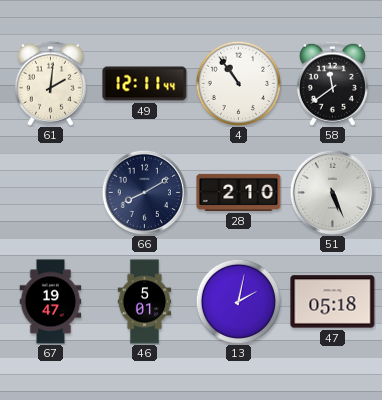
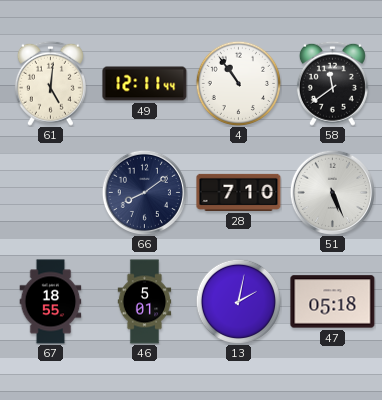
61: 2:01 -> 5:01 (50, 83)
66: 8:10 -> 8:09 (144, 192)
28: 2:10 -> 7:10 (239, 192)
67: 19:47 -> 18:55 (51, 302)
